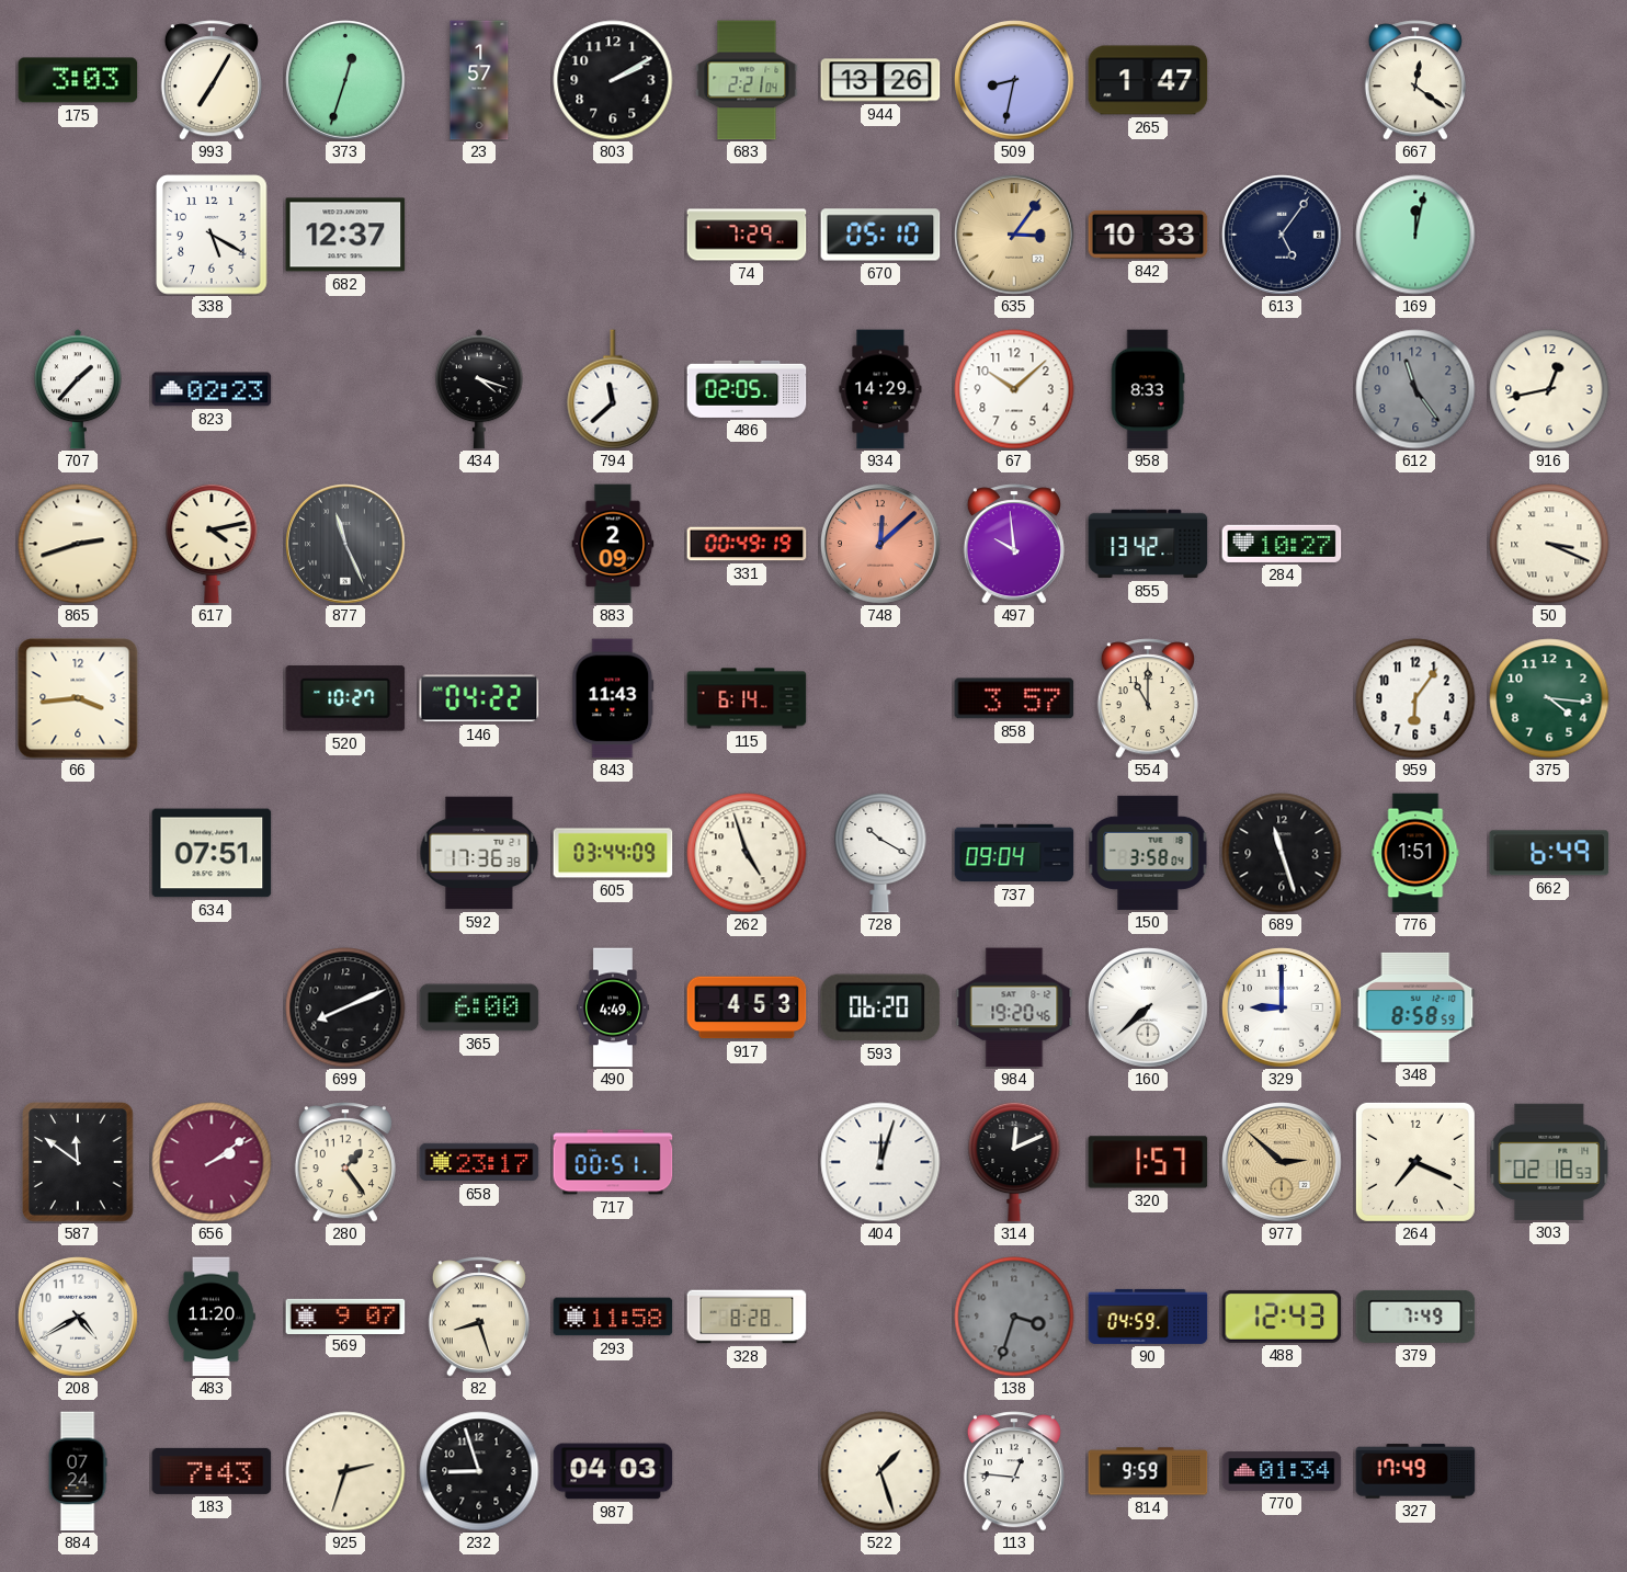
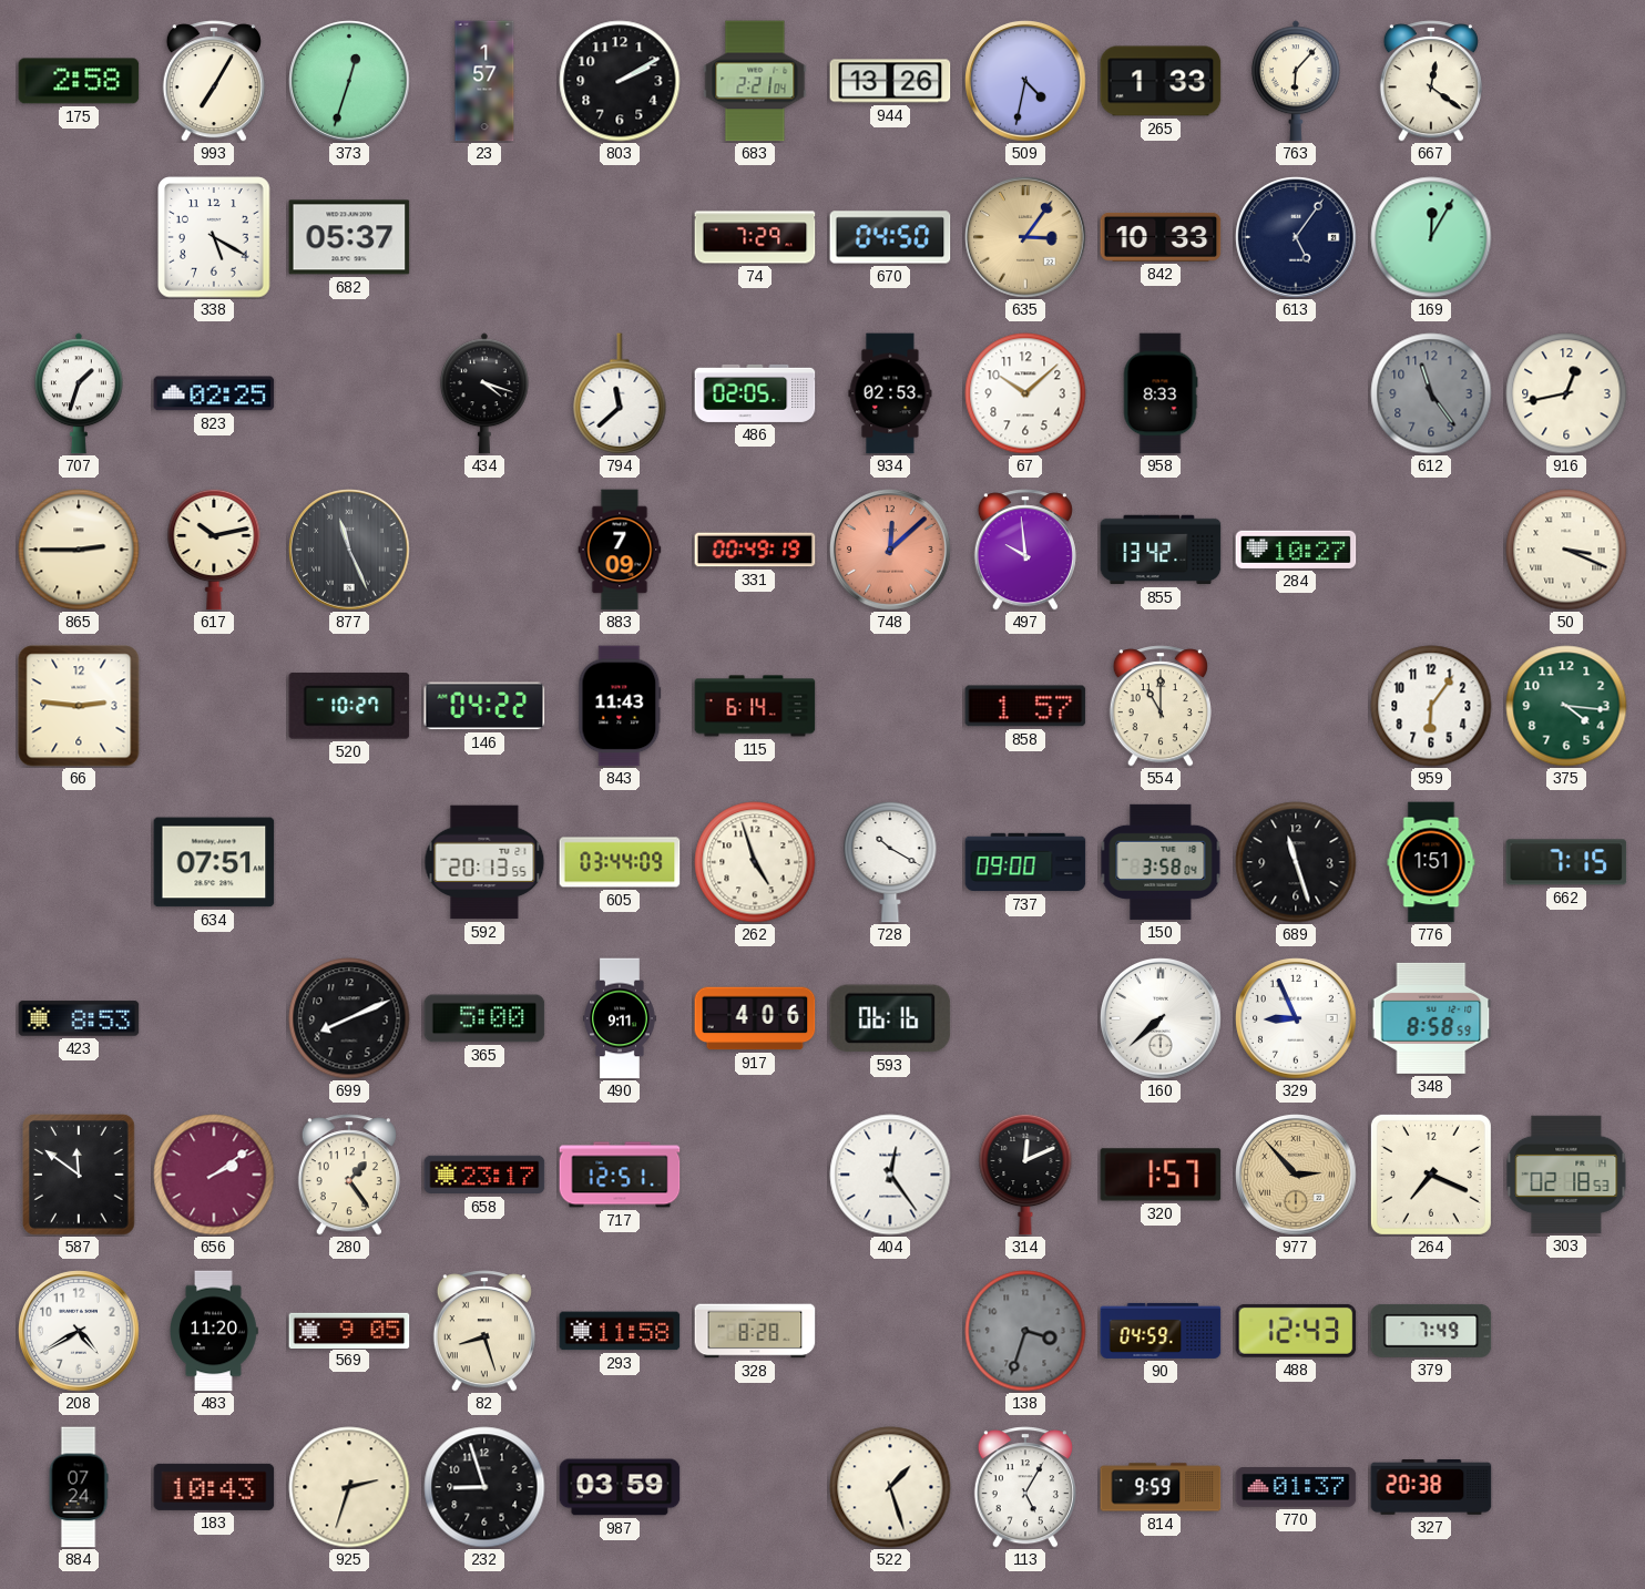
175: 3:03 -> 2:58 (79, 81)
509: 8:32 -> 4:32 (1025, 81)
265: 1:47 -> 1:33 (1161, 81)
763: none -> 6:07 (1296, 81)
682: 12:37 -> 05:37 (349, 237)
670: 05:10 -> 04:50 (890, 237)
169: 12:02 -> 12:05 (1431, 237)
707: 1:37 -> 1:33 (79, 393)
823: 02:23 -> 02:25 (214, 393)
934: 14:29 -> 02:53 (890, 393)
865: 2:42 -> 2:45 (79, 550)
617: 4:13 -> 10:13 (214, 550)
883: 2:09 -> 7:09 (620, 550)
66: 3:44 -> 2:46 (79, 706)
858: 3:57 -> 1:57 (1025, 706)
592: 17:36 -> 20:13 (484, 862)
737: 09:04 -> 09:00 (1025, 862)
662: 6:49 -> 7:15 (1566, 862)
423: none -> 8:53 (79, 1018)
365: 6:00 -> 5:00 (484, 1018)
490: 4:49 -> 9:11 (620, 1018)
917: 4:53 -> 4:06 (755, 1018)
593: 06:20 -> 06:16 (890, 1018)
984: 19:20 -> none (1014, 1007)
329: 9:00 -> 8:56 (1296, 1018)
717: 00:51 -> 12:51 (620, 1175)
404: 12:03 -> 12:24 (890, 1175)
977: 2:52 -> 2:53 (1296, 1175)
569: 9:07 -> 9:05 (349, 1330)
183: 7:43 -> 10:43 (214, 1487)
987: 04:03 -> 03:59 (620, 1487)
113: 12:46 -> 5:05 (1025, 1487)
770: 01:34 -> 01:37 (1296, 1488)
327: 17:49 -> 20:38 (1431, 1487)
